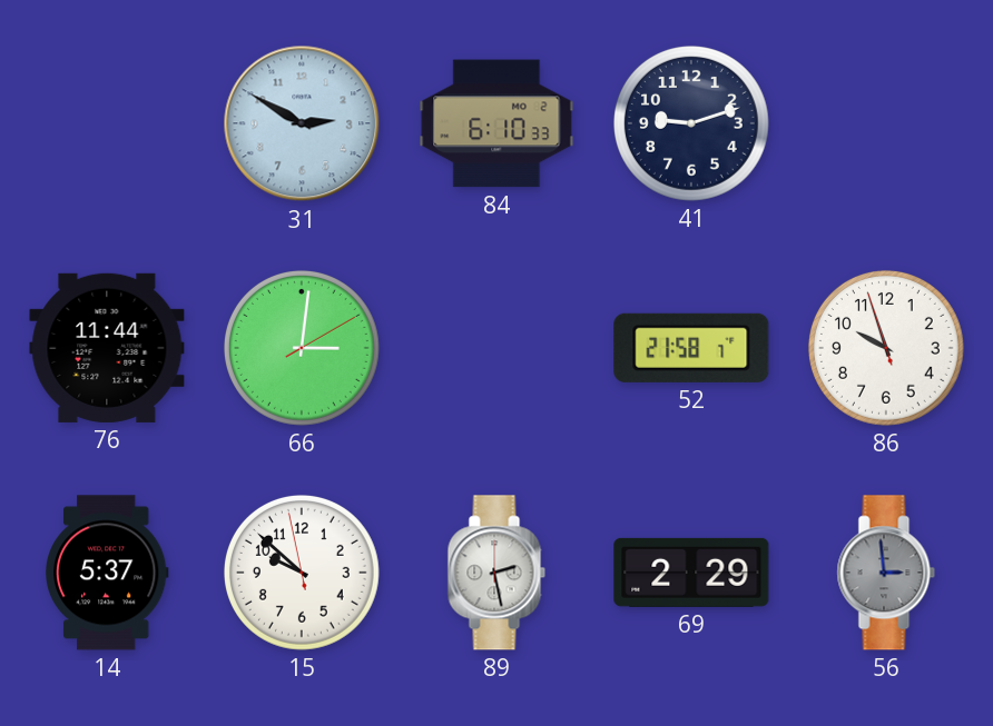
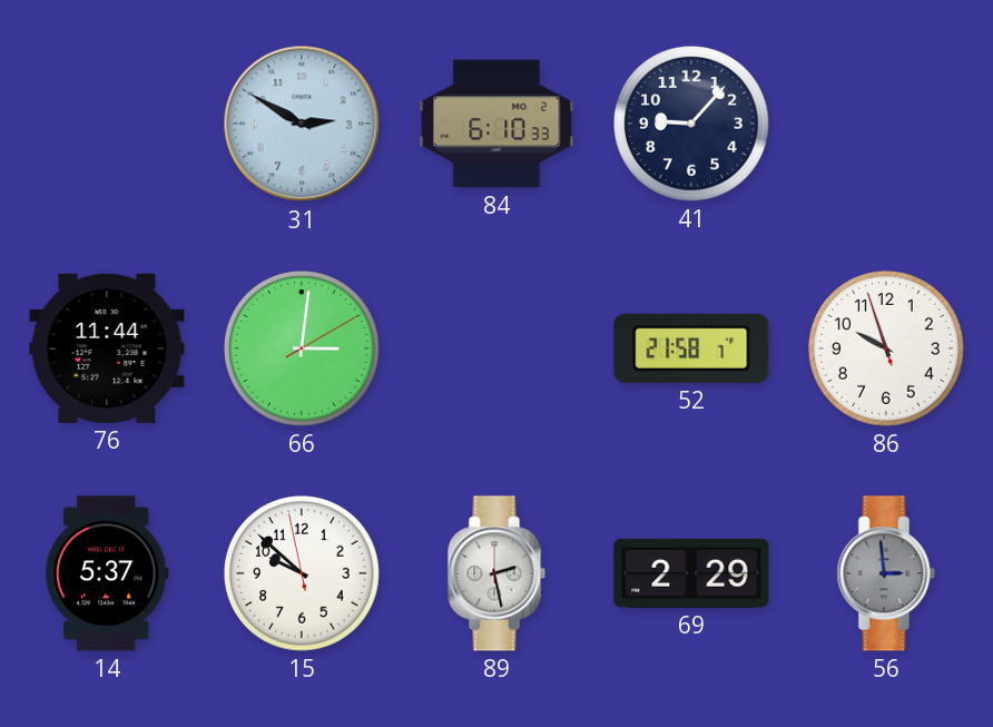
41: 9:12 -> 9:07 (691, 124)
